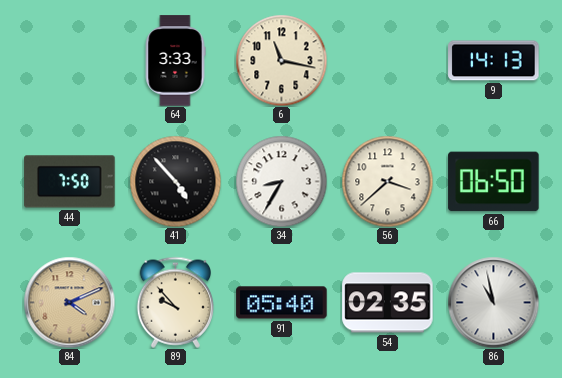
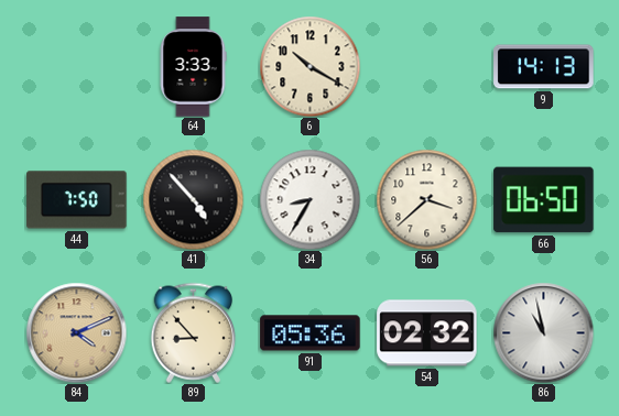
6: 11:17 -> 10:20 (309, 66)
89: 9:53 -> 8:53 (194, 332)
91: 05:40 -> 05:36 (311, 333)
54: 02:35 -> 02:32 (427, 333)
